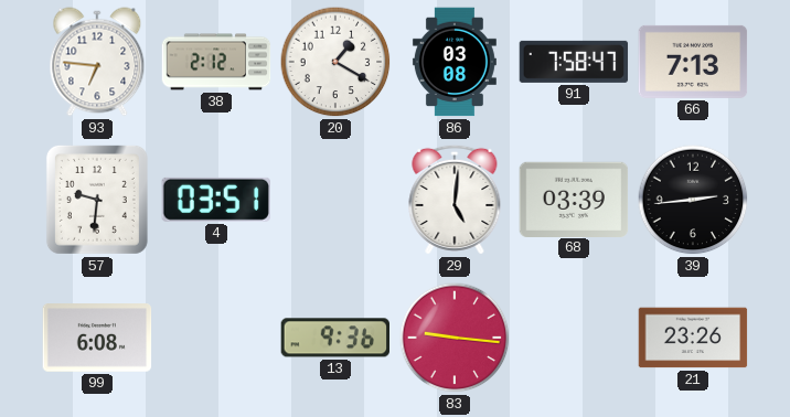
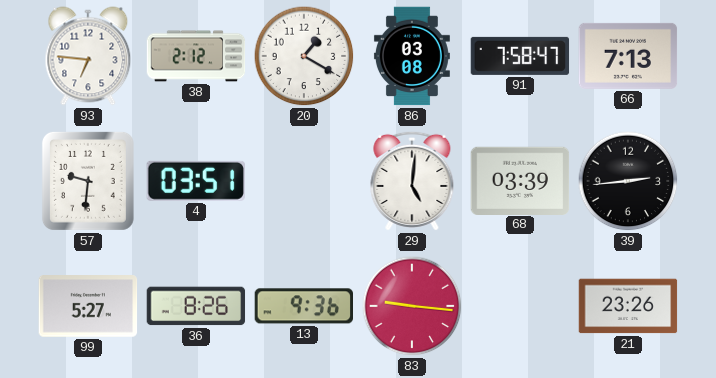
99: 6:08 -> 5:27 (88, 306)
36: none -> 8:26 (196, 306)
